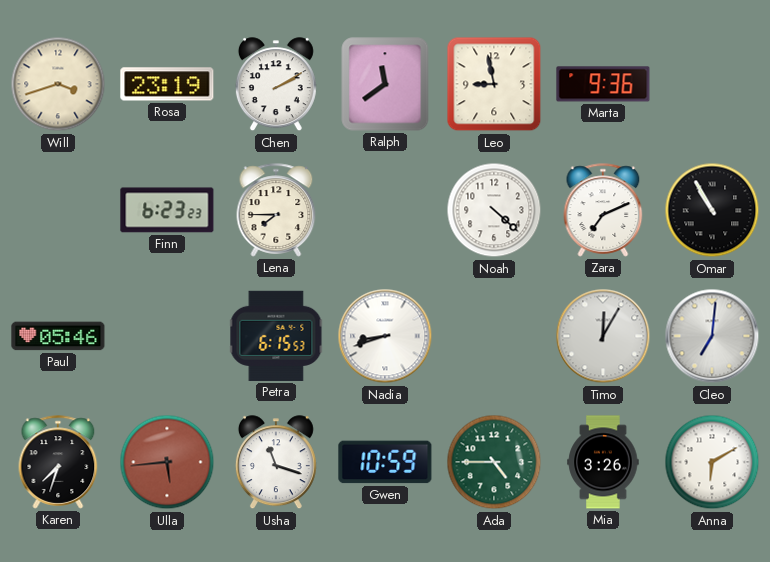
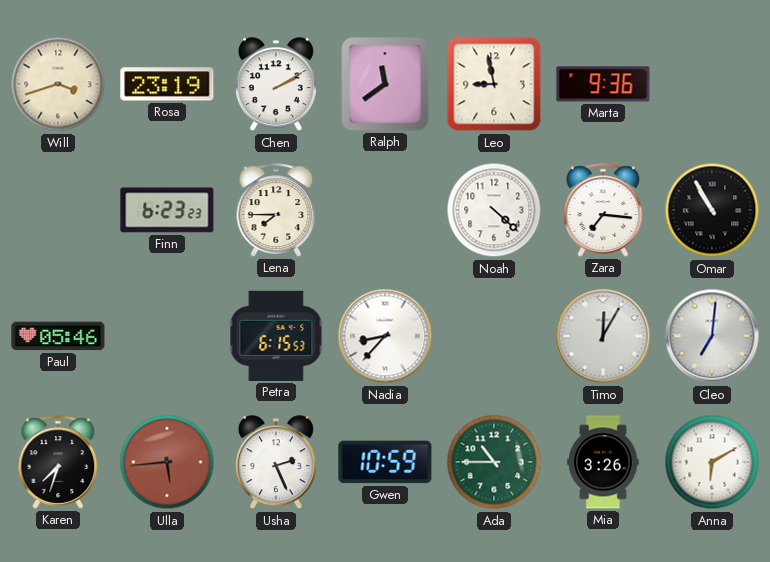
Zara: 7:11 -> 7:16 (603, 210)
Nadia: 8:42 -> 8:37 (385, 336)
Usha: 11:18 -> 2:26 (276, 463)
Ada: 4:45 -> 10:45 (494, 462)
